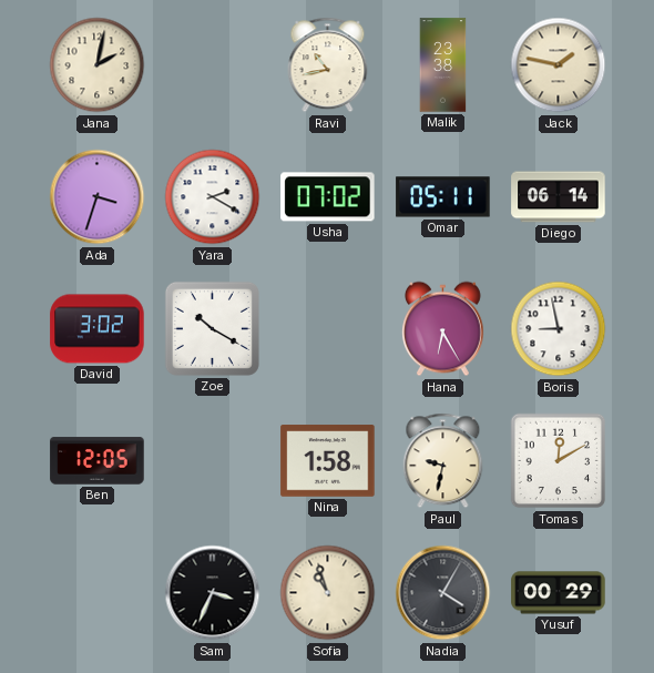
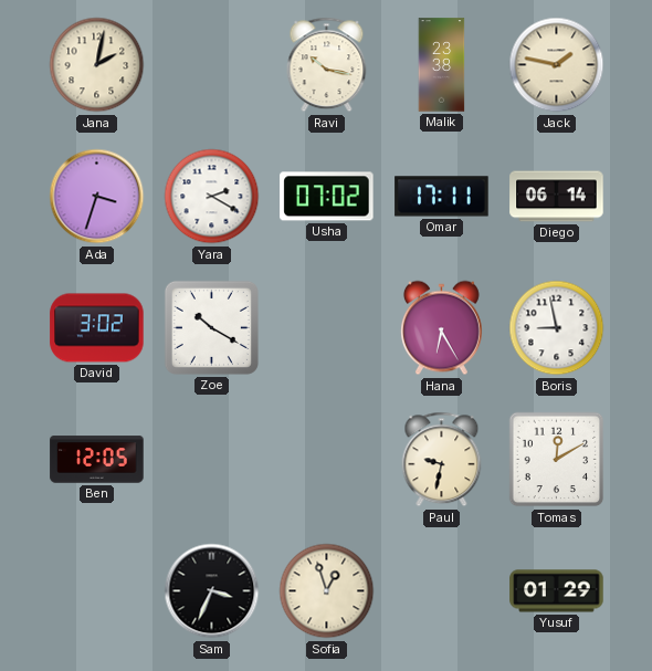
Ravi: 10:43 -> 10:17 (327, 65)
Omar: 05:11 -> 17:11 (442, 197)
Nina: 1:58 -> none (328, 461)
Sofia: 10:57 -> 12:57 (327, 591)
Nadia: 4:05 -> none (443, 593)
Yusuf: 00:29 -> 01:29 (557, 591)
